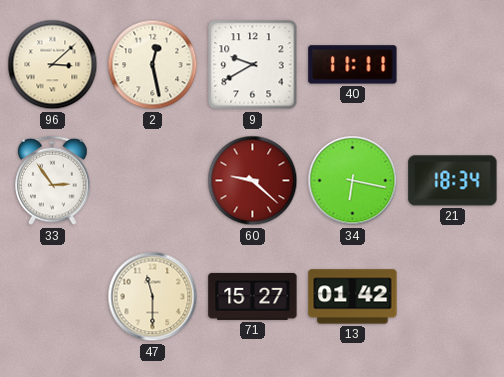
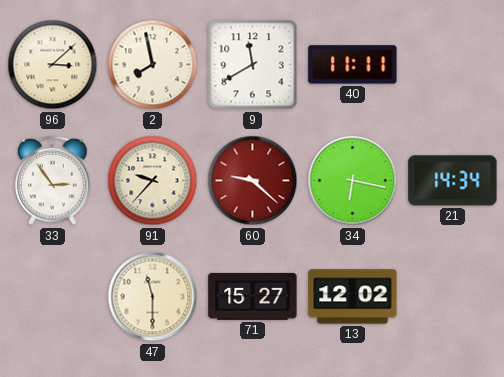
2: 12:28 -> 7:58 (153, 65)
9: 9:40 -> 11:40 (253, 65)
91: none -> 9:37 (153, 181)
21: 18:34 -> 14:34 (453, 181)
13: 01:42 -> 12:02 (353, 297)
